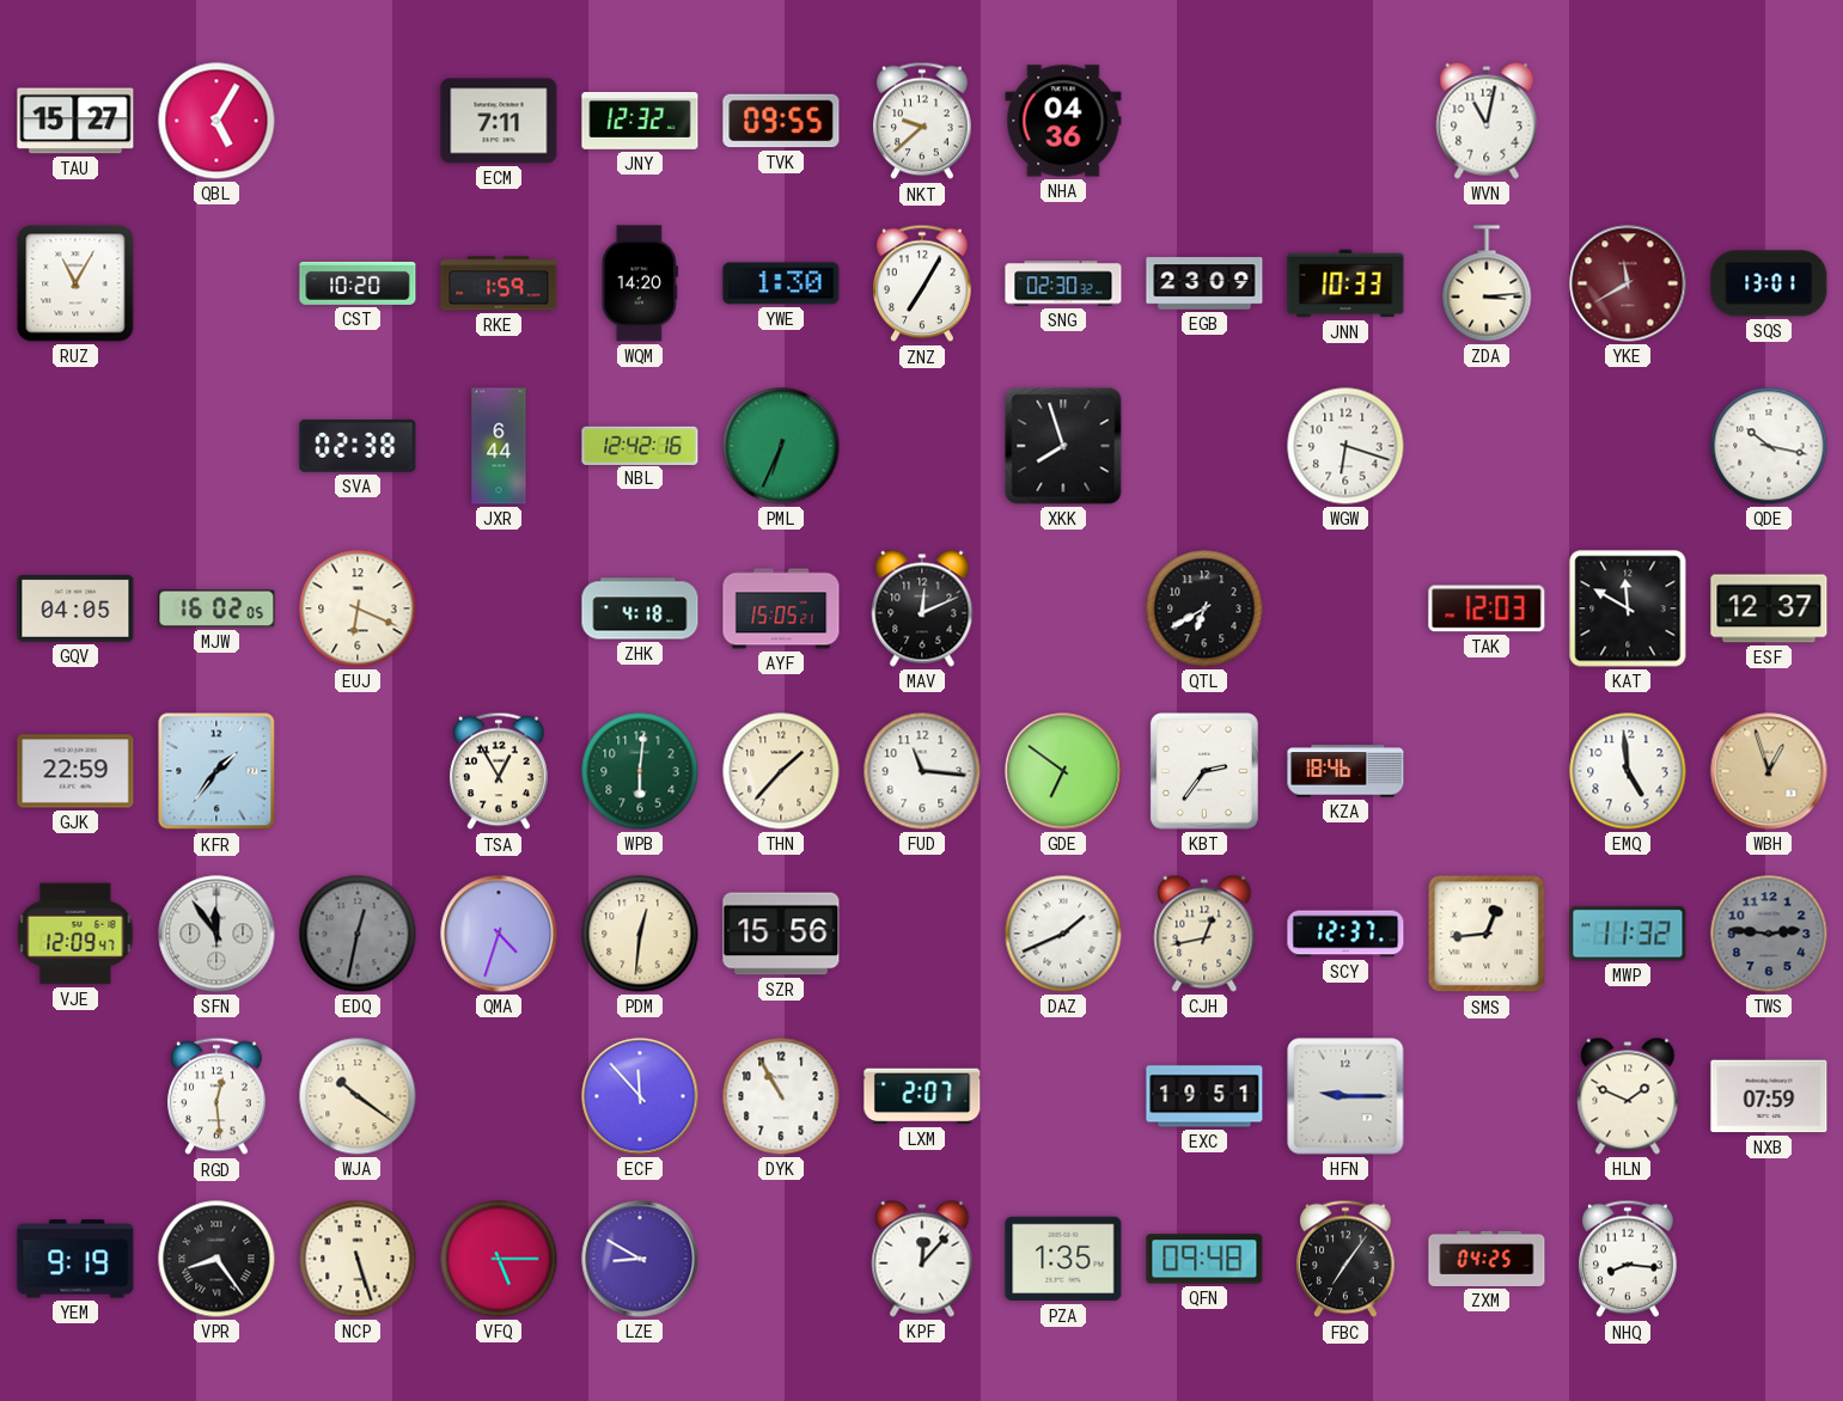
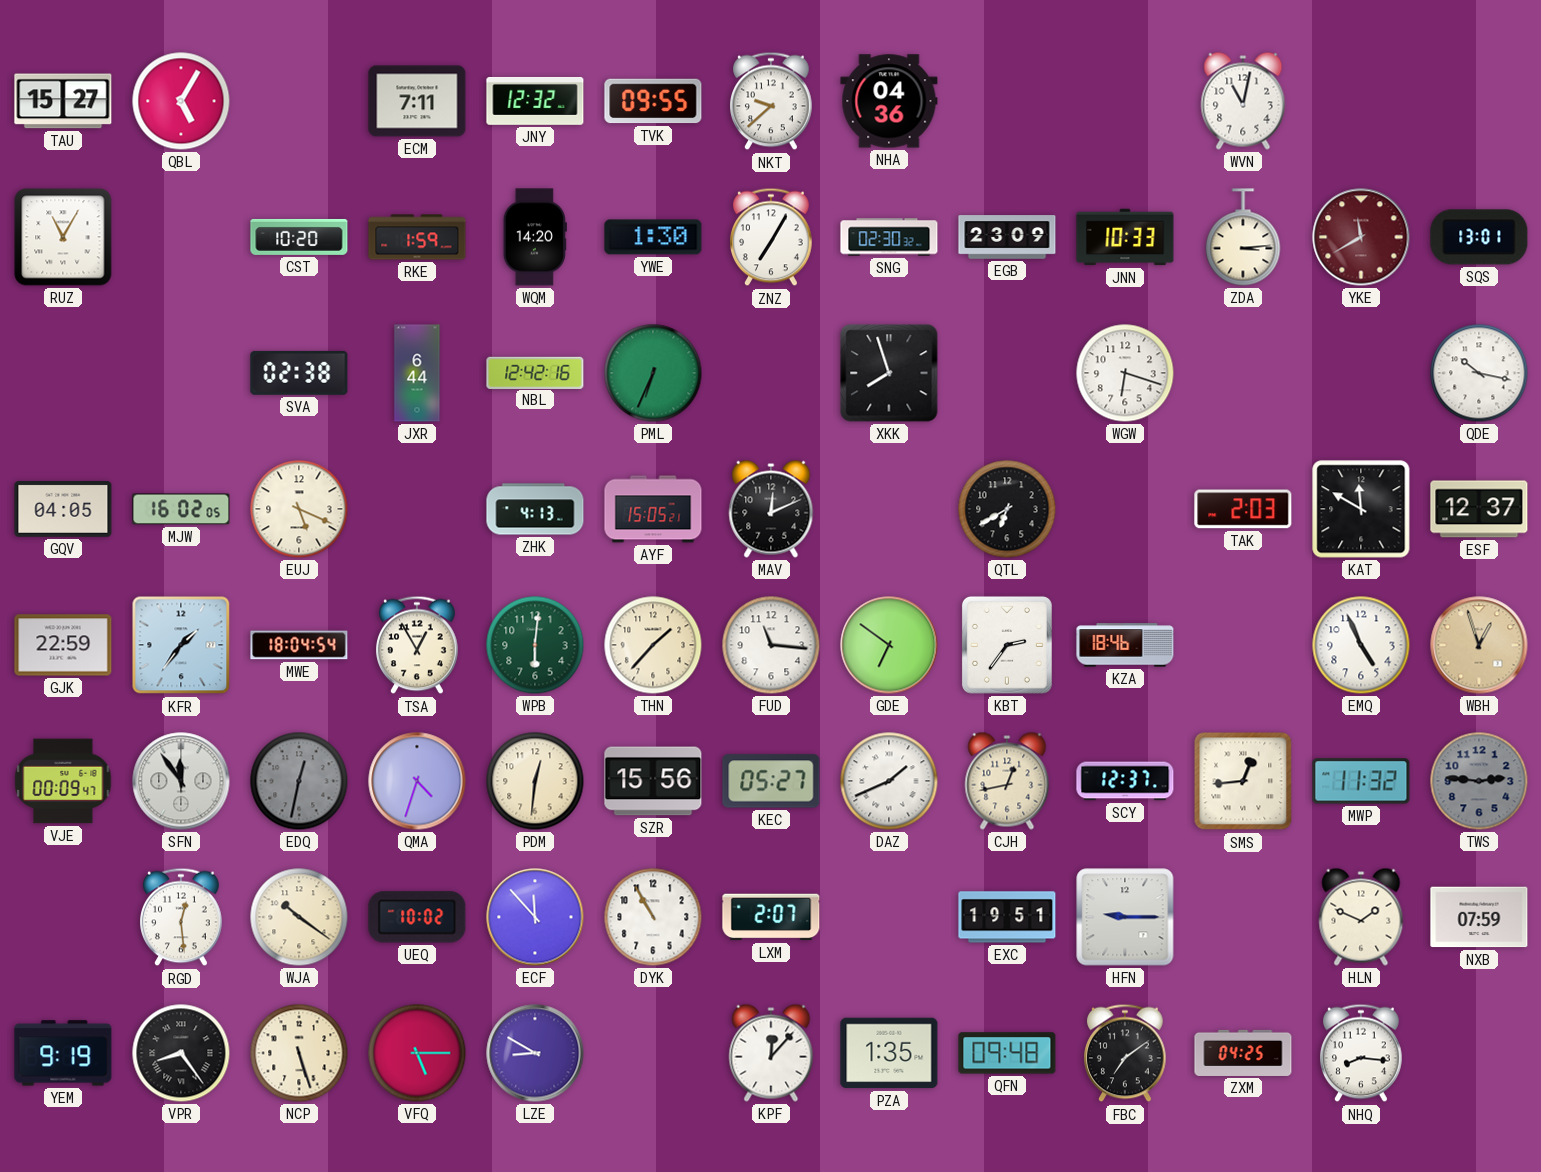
EUJ: 6:19 -> 5:19 (299, 509)
ZHK: 4:18 -> 4:13 (535, 509)
TAK: 12:03 -> 2:03 (1243, 509)
MWE: none -> 18:04 (299, 645)
EMQ: 4:59 -> 4:56 (1361, 645)
VJE: 12:09 -> 00:09 (63, 781)
KEC: none -> 05:27 (771, 781)
UEQ: none -> 10:02 (417, 917)
FBC: 7:06 -> 7:09 (1126, 1053)
